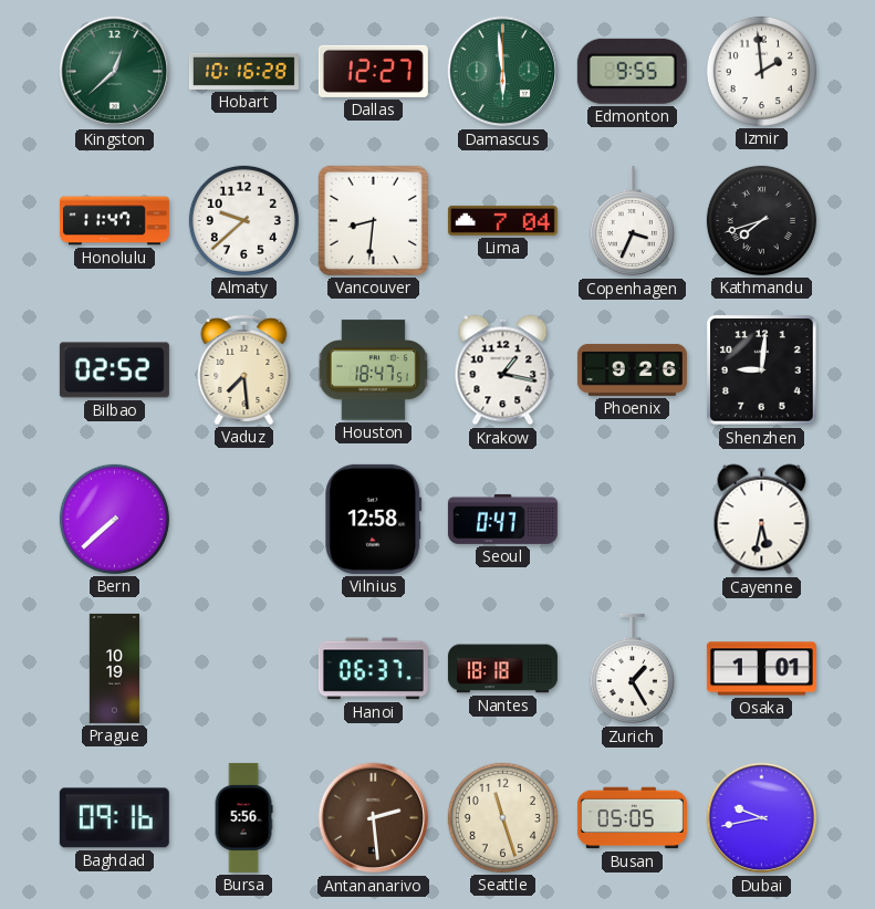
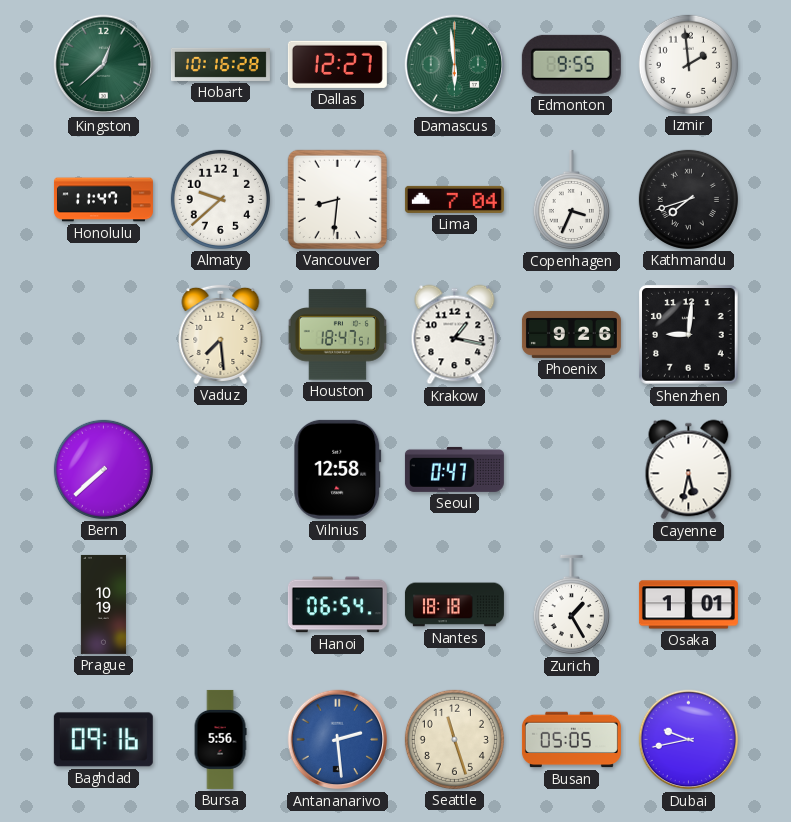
Bilbao: 02:52 -> none (114, 370)
Hanoi: 06:37 -> 06:54 (337, 605)
Antananarivo dial: brown -> blue (338, 740)
